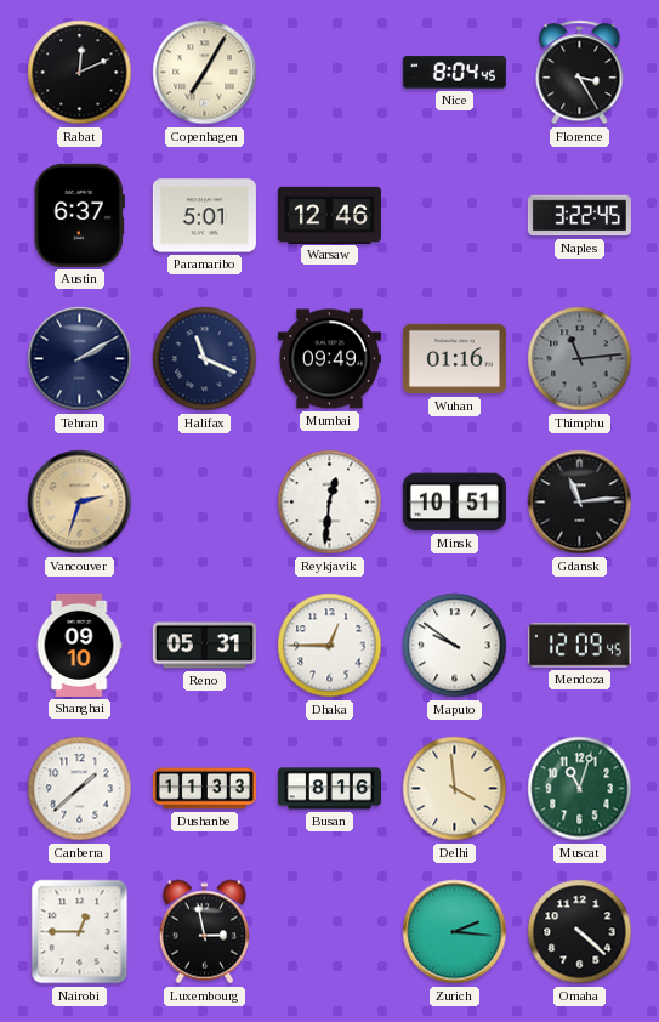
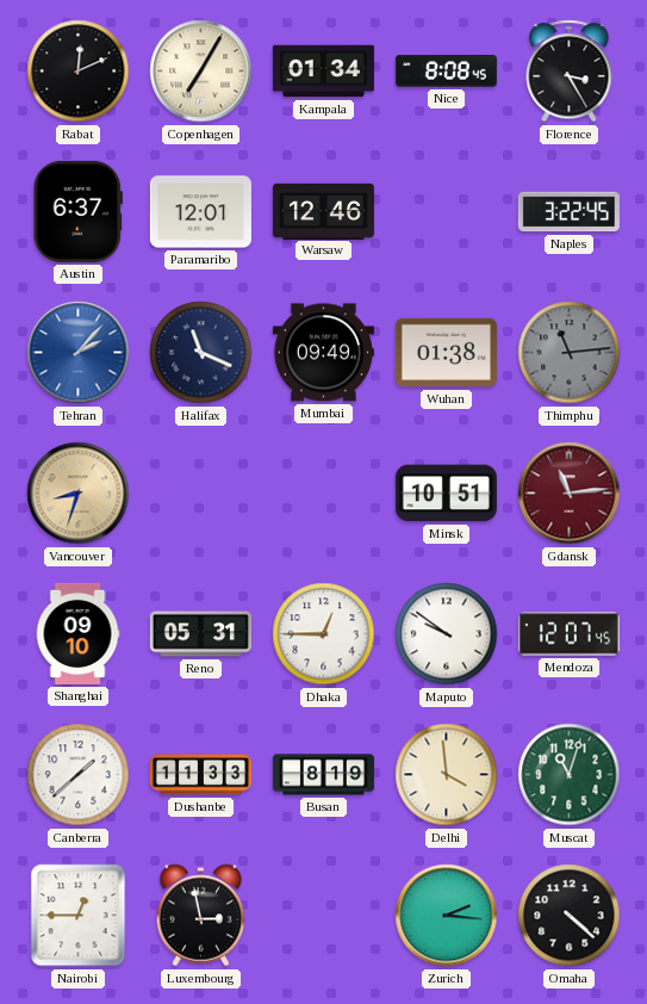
Kampala: none -> 01:34 (323, 72)
Nice: 8:04 -> 8:08 (446, 72)
Paramaribo: 5:01 -> 12:01 (200, 212)
Tehran: 2:10 -> 2:07 (79, 353)
Tehran dial: navy -> blue (79, 353)
Wuhan: 01:16 -> 01:38 (446, 353)
Vancouver: 2:33 -> 8:33 (79, 494)
Reykjavik: 12:31 -> none (330, 503)
Gdansk dial: black -> burgundy (570, 494)
Mendoza: 12:09 -> 12:07 (568, 634)
Busan: 8:16 -> 8:19 (323, 775)
